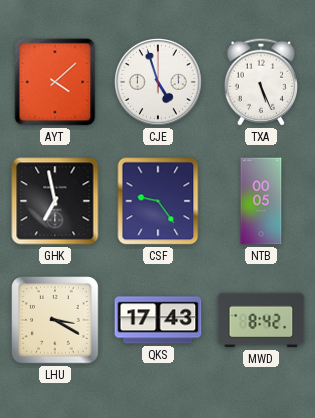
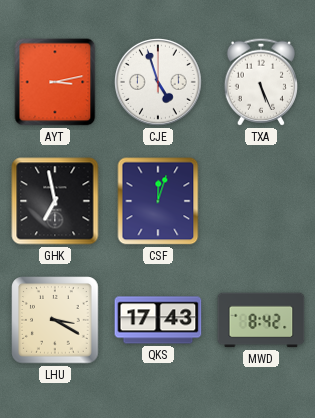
AYT: 4:08 -> 3:13 (55, 82)
CSF: 9:24 -> 12:03 (158, 201)
NTB: 00:05 -> none (261, 201)
